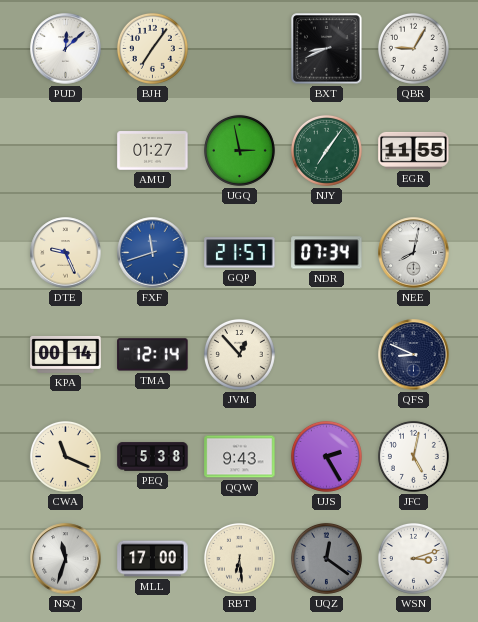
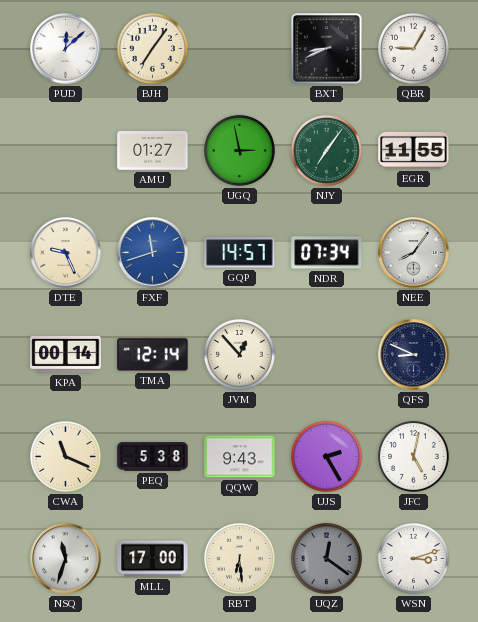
GQP: 21:57 -> 14:57 (240, 253)
NEE: 8:02 -> 8:06 (414, 253)
